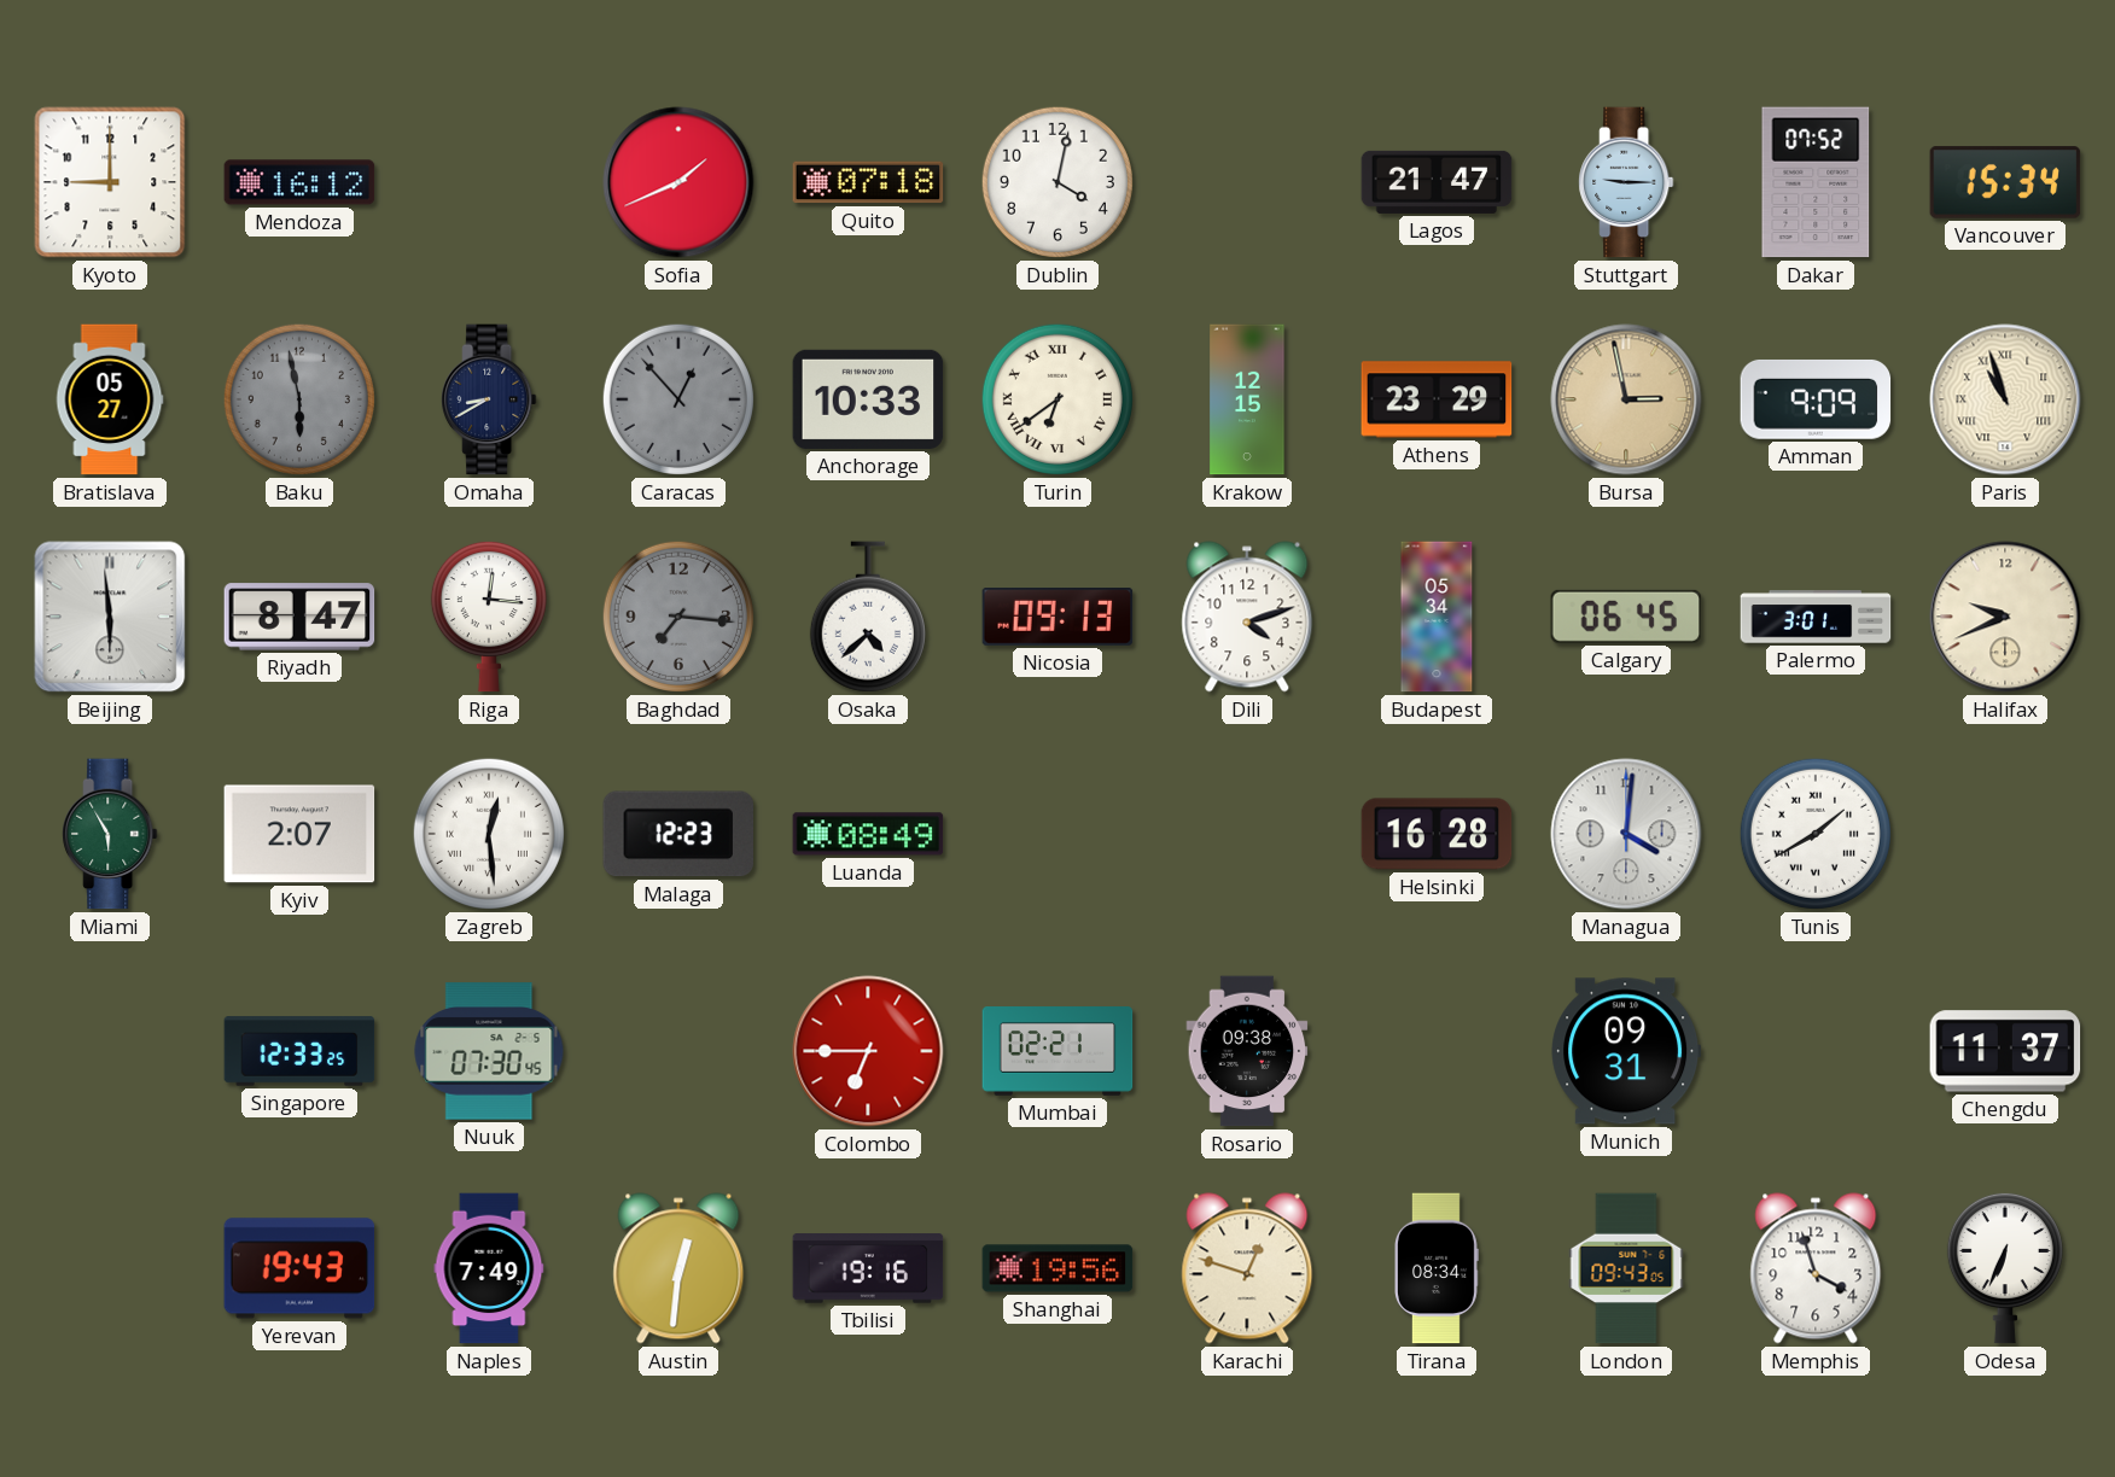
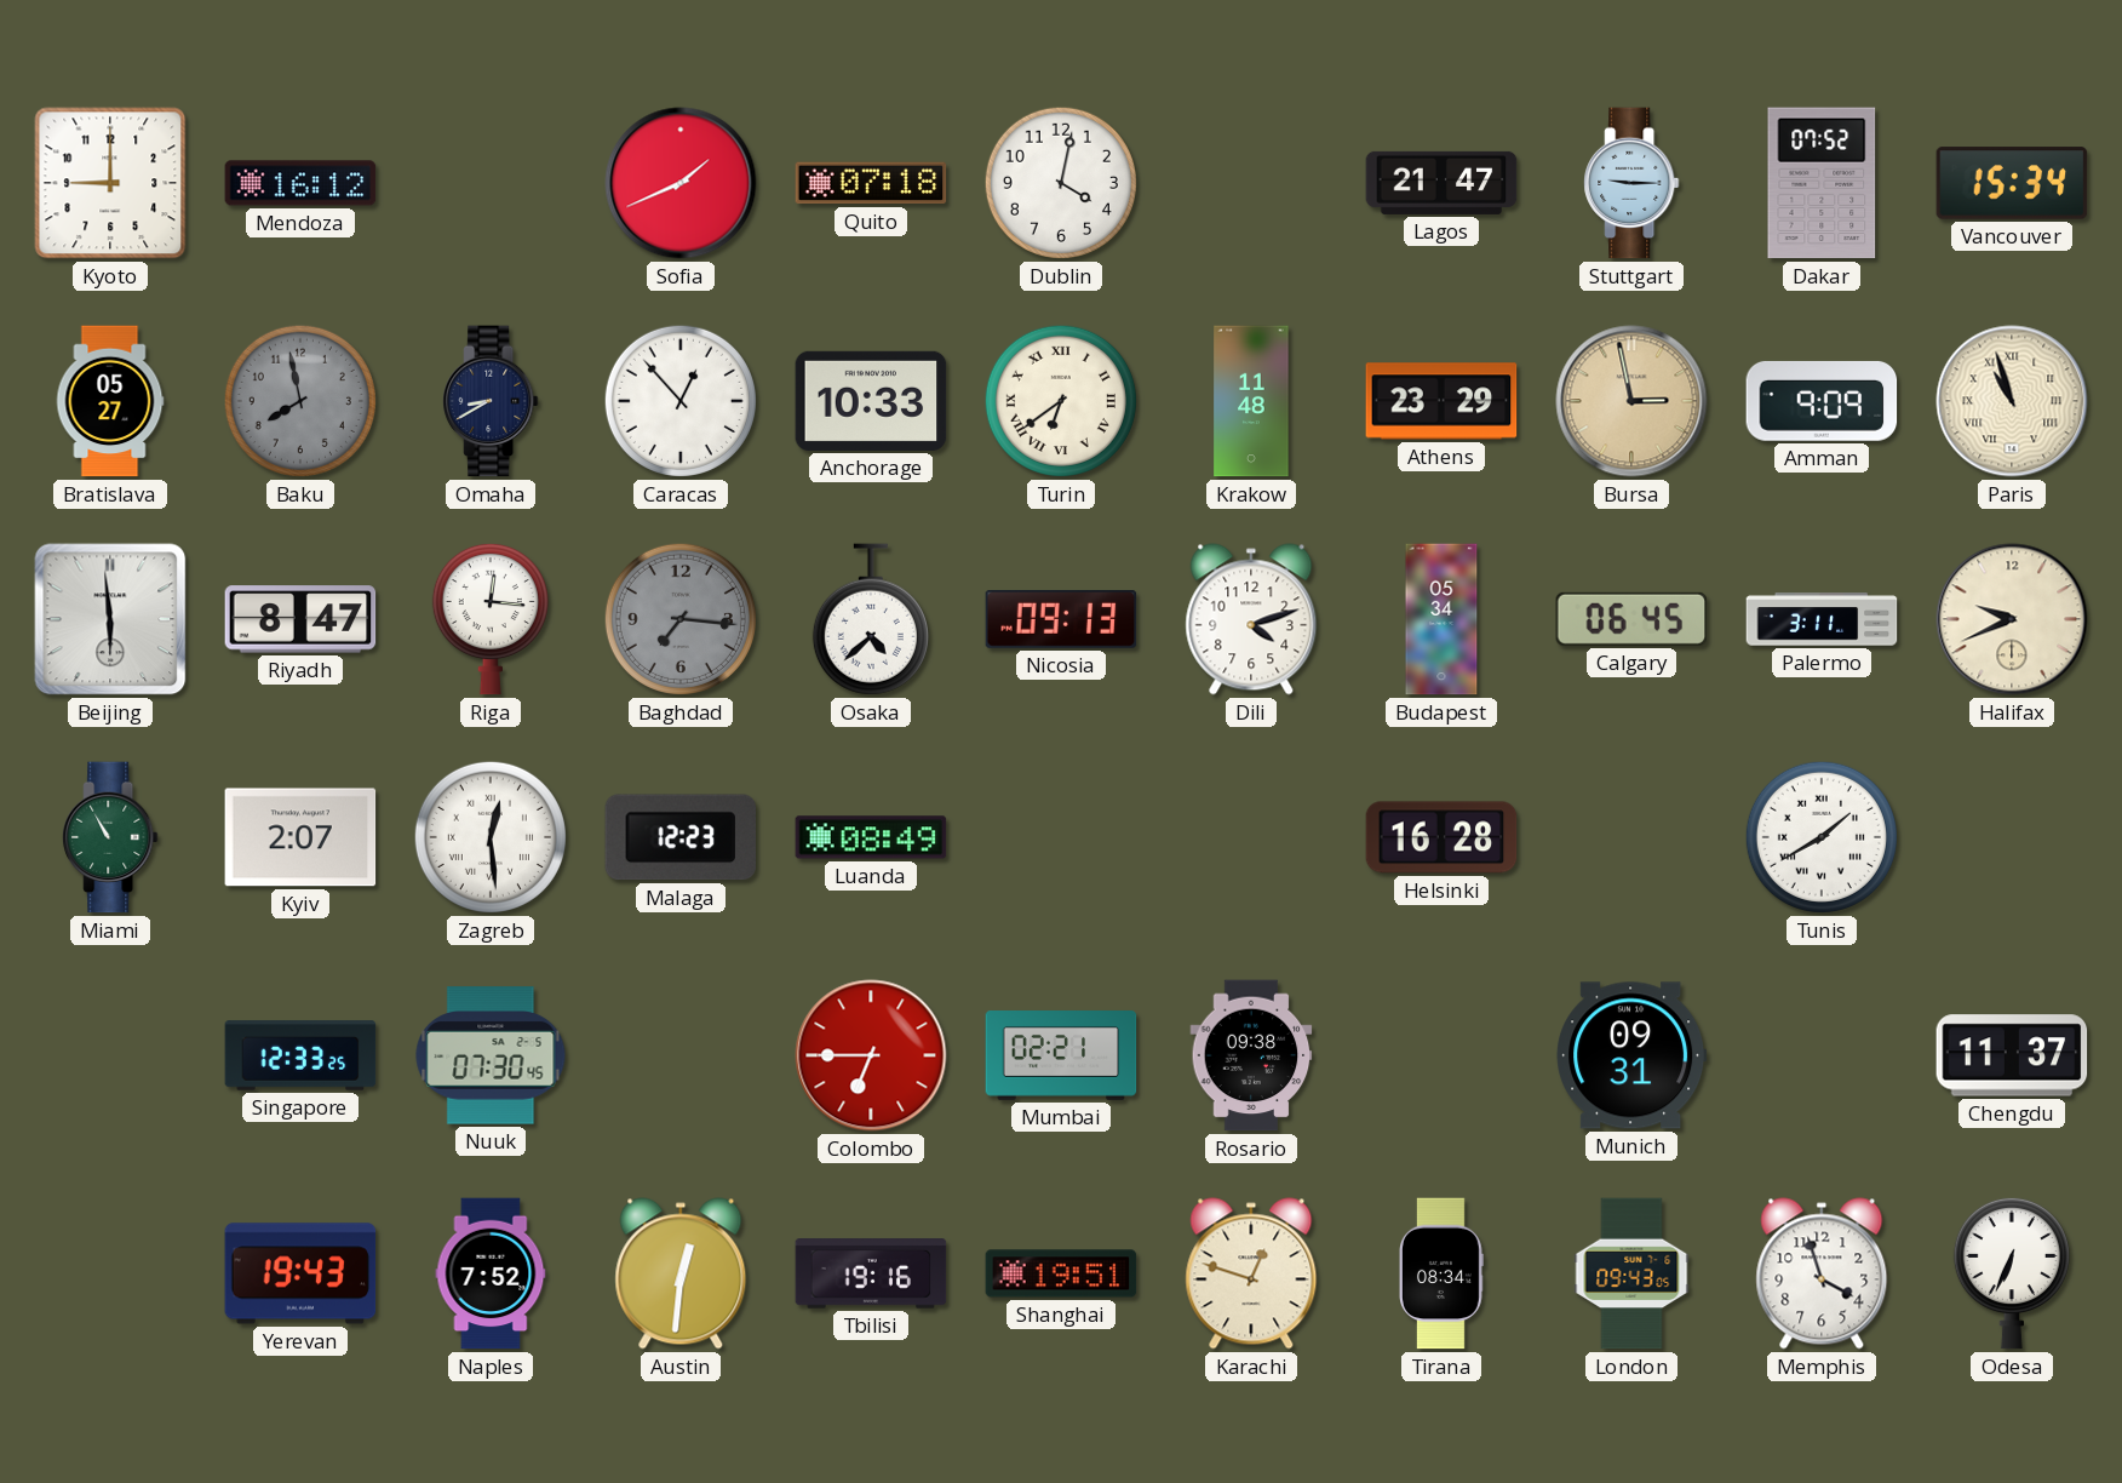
Baku: 5:58 -> 7:58 (300, 401)
Caracas dial: grey -> white (681, 401)
Krakow: 12:15 -> 11:48 (1251, 401)
Palermo: 3:01 -> 3:11 (1822, 619)
Miami: 5:55 -> 10:55 (110, 837)
Managua: 4:01 -> none (1626, 834)
Naples: 7:49 -> 7:52 (491, 1273)
Shanghai: 19:56 -> 19:51 (1061, 1273)
